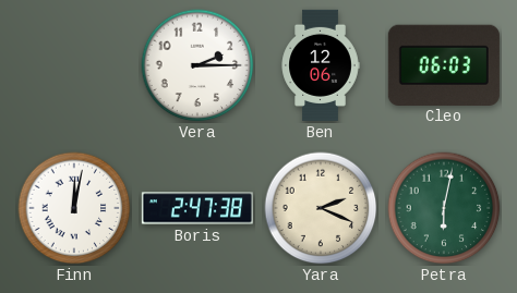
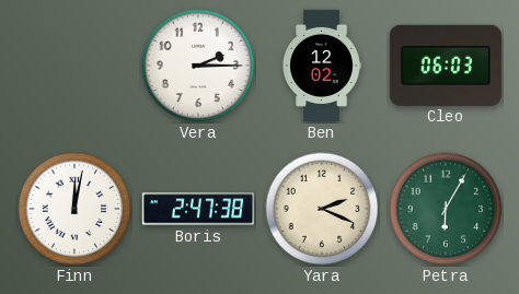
Ben: 12:06 -> 12:02 (322, 66)
Petra: 6:02 -> 6:05 (446, 209)
